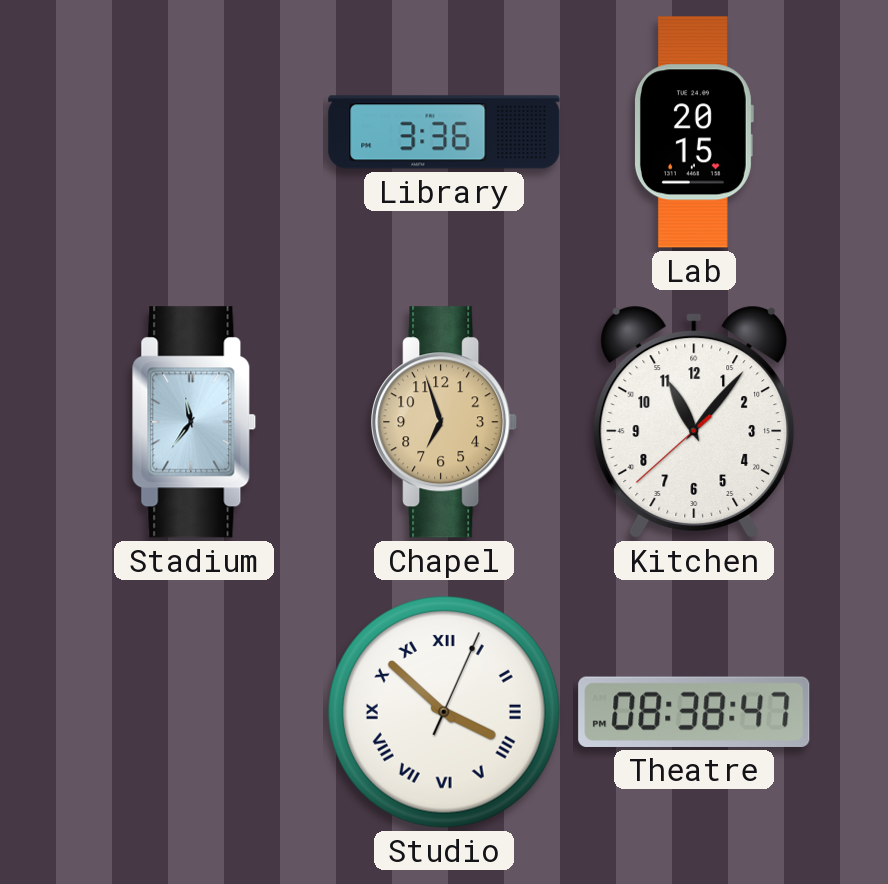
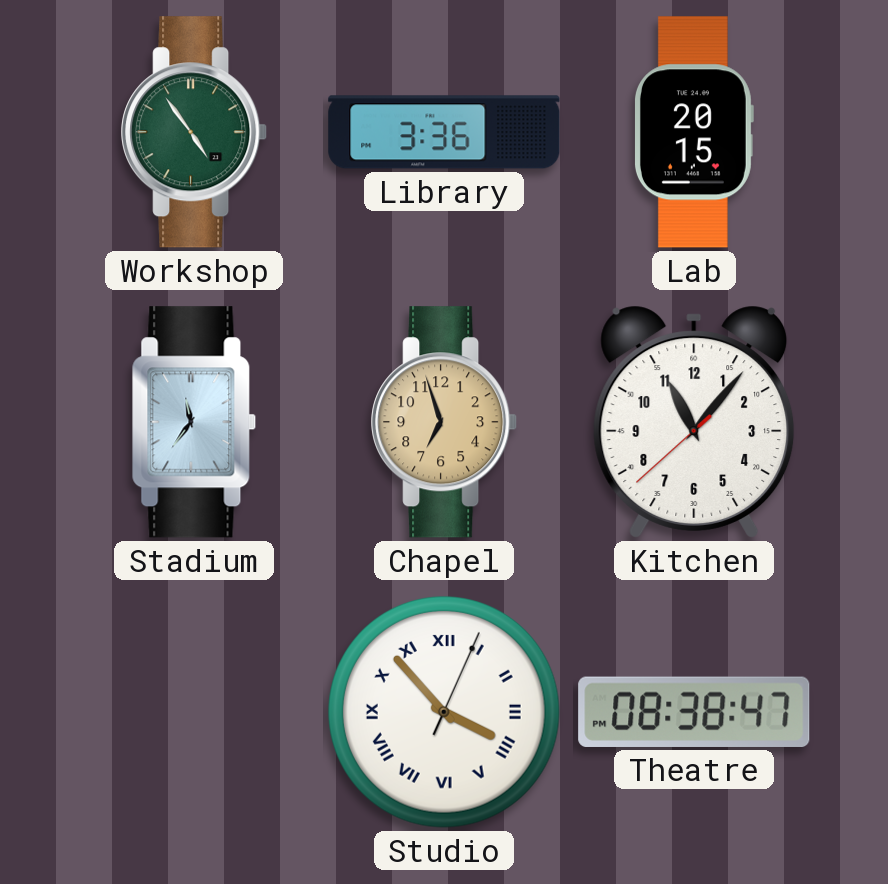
Workshop: none -> 4:54 (195, 132)
Studio: 3:52 -> 3:53 (444, 712)
